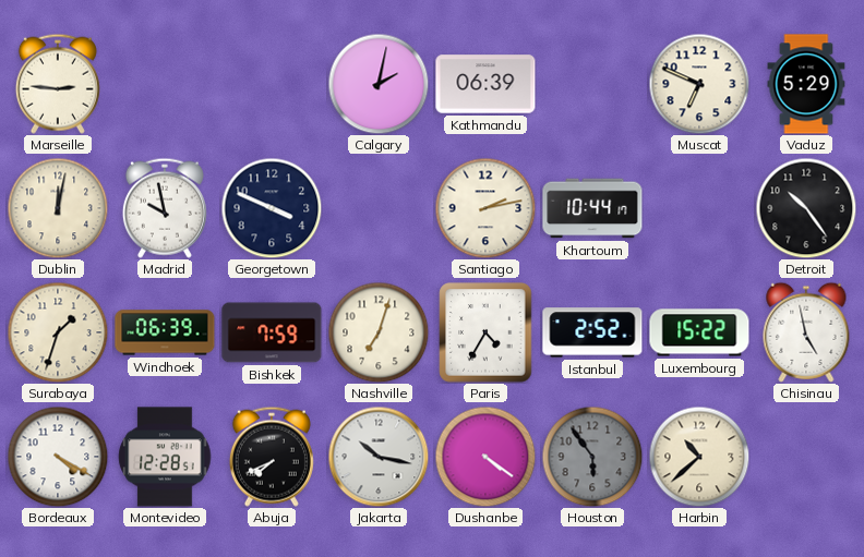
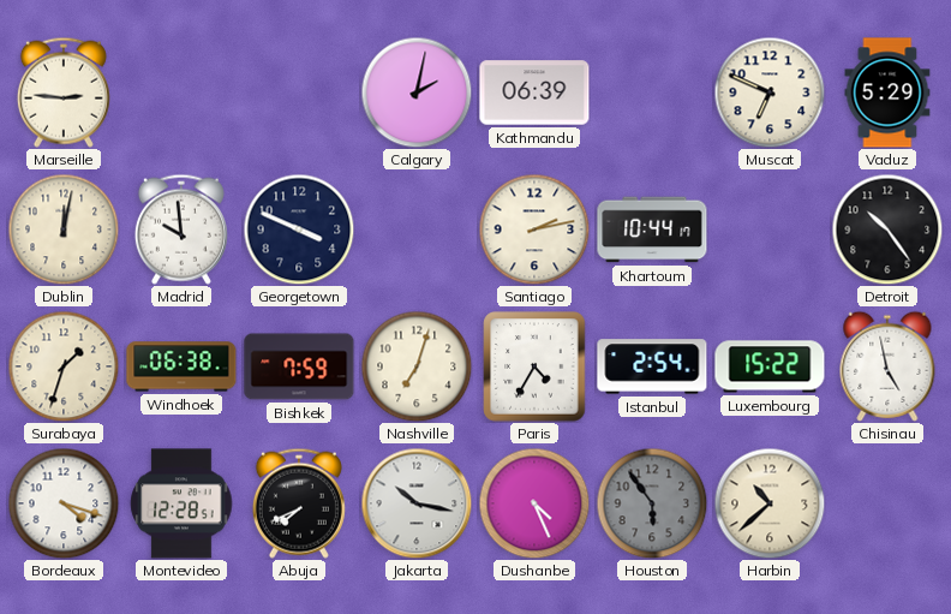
Madrid: 9:58 -> 9:59 (181, 229)
Windhoek: 06:39 -> 06:38 (181, 366)
Istanbul: 2:52 -> 2:54 (652, 366)
Bordeaux: 4:20 -> 4:18 (64, 503)
Dushanbe: 4:21 -> 4:26 (534, 503)
